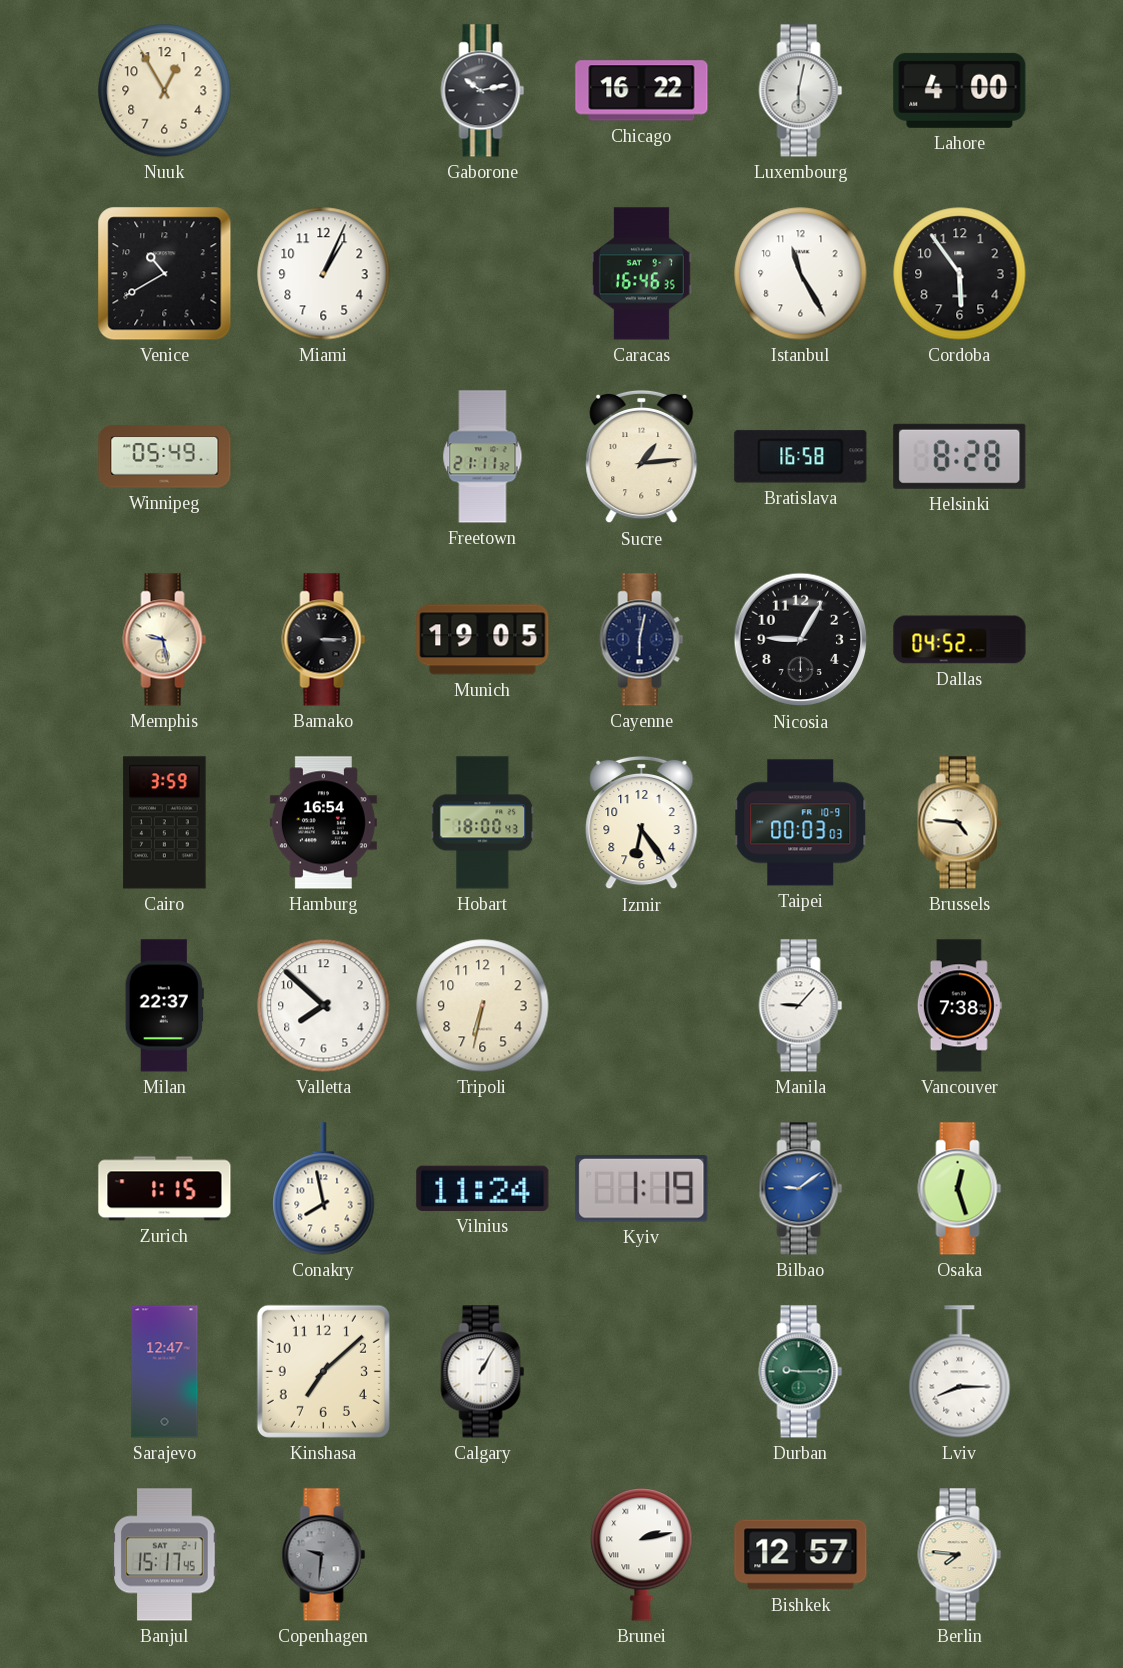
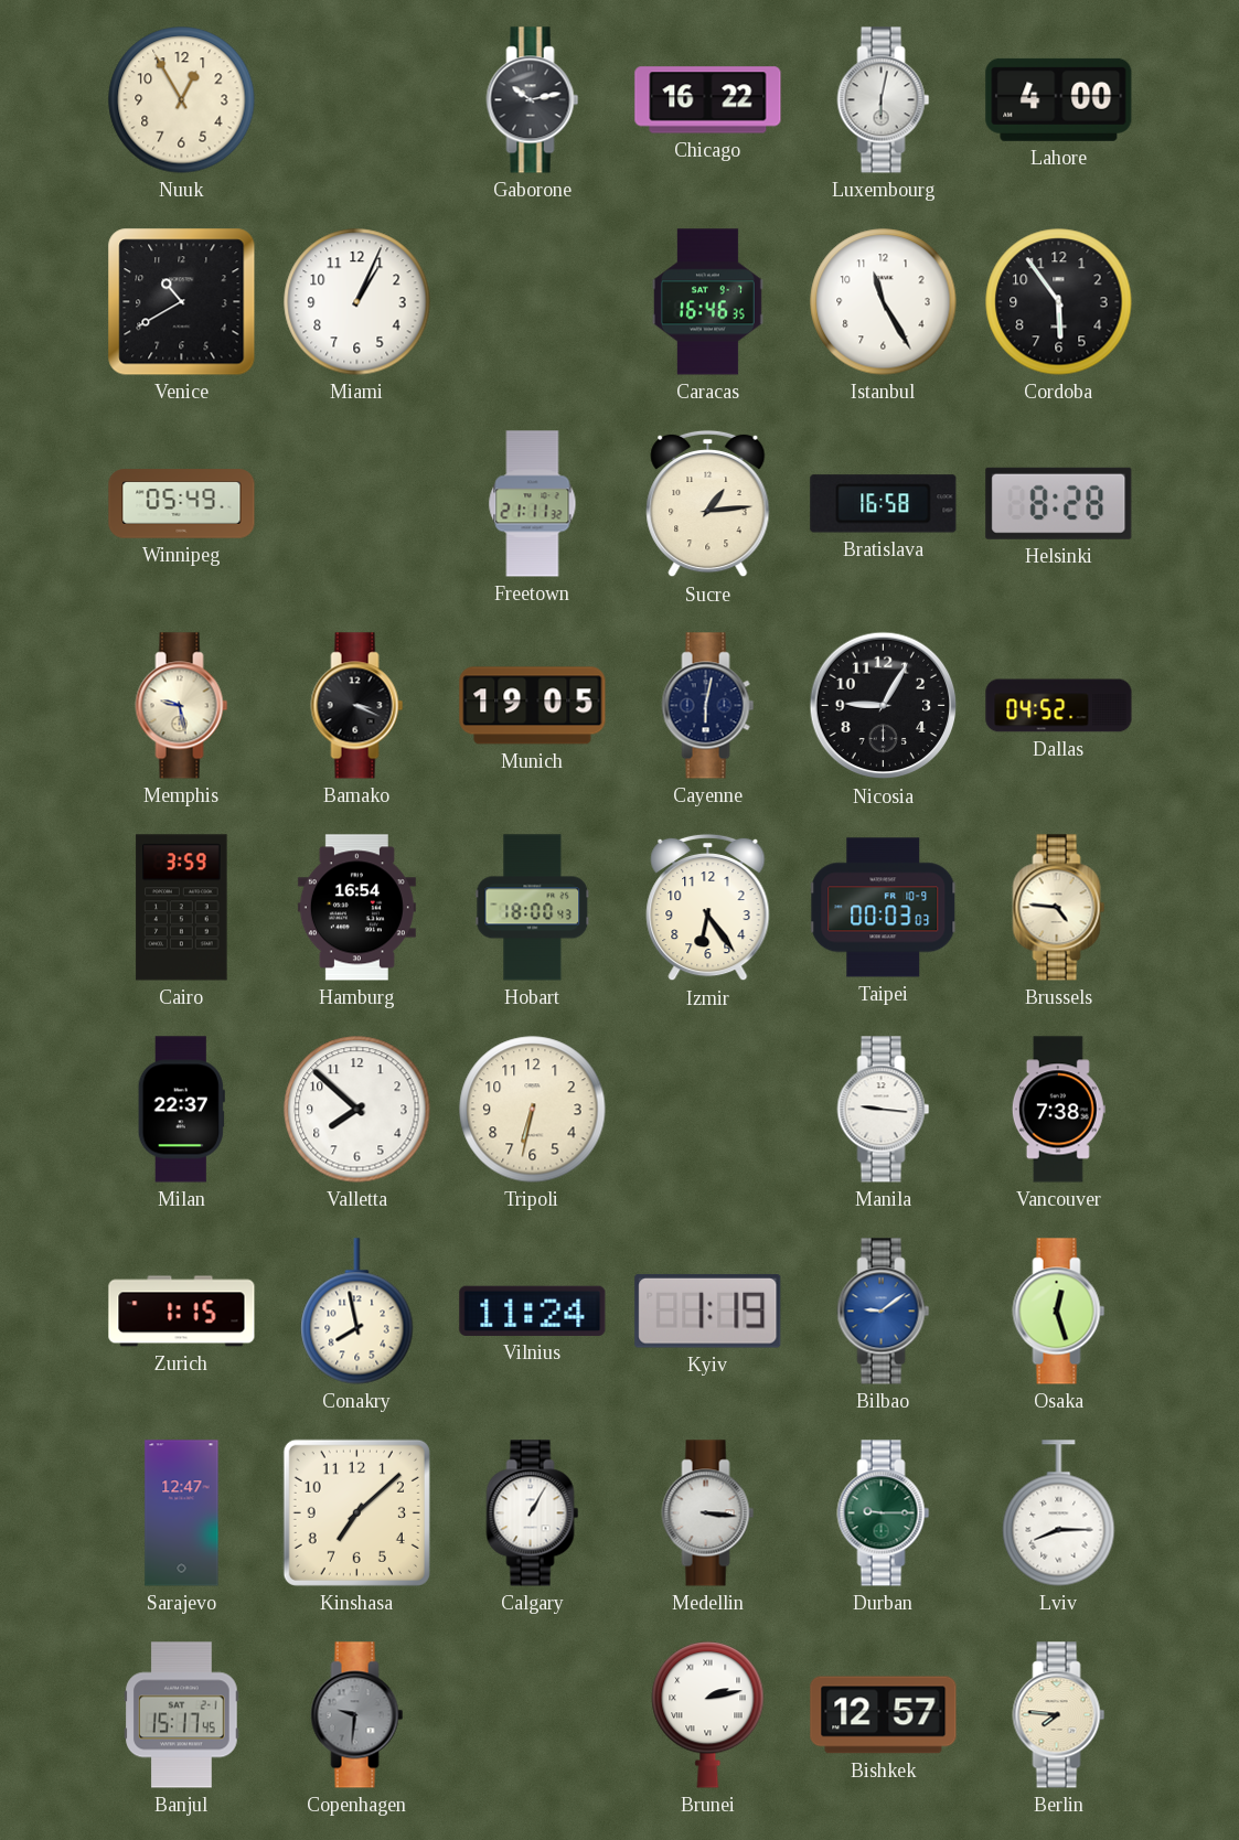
Bamako: 3:15 -> 3:19 (357, 706)
Manila: 9:07 -> 9:16 (884, 1110)
Medellin: none -> 3:16 (708, 1513)
